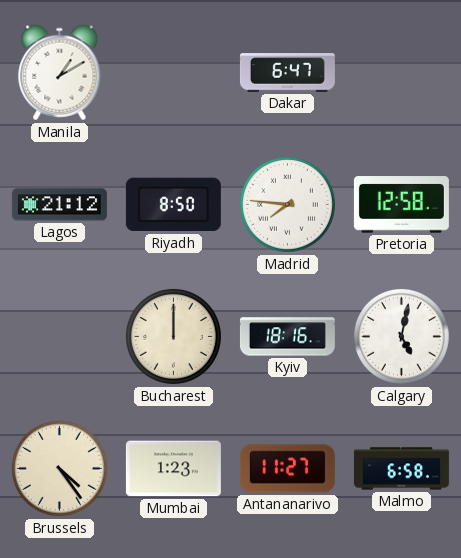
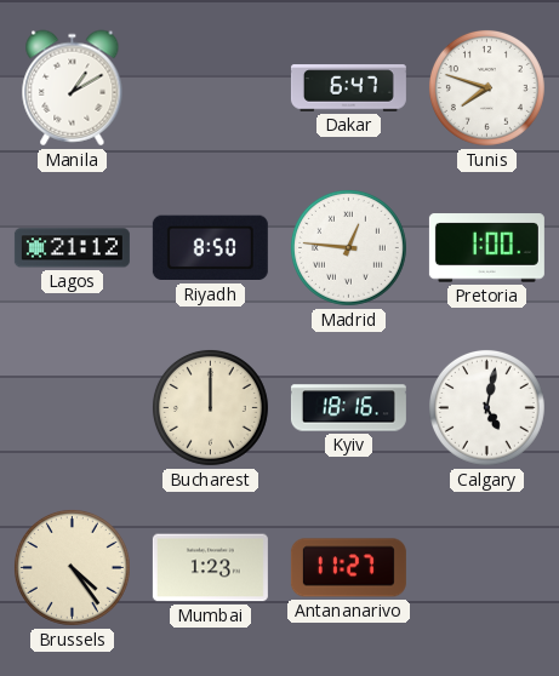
Tunis: none -> 7:48 (486, 87)
Madrid: 7:46 -> 12:46 (348, 247)
Pretoria: 12:58 -> 1:00 (486, 248)
Malmo: 6:58 -> none (401, 469)
